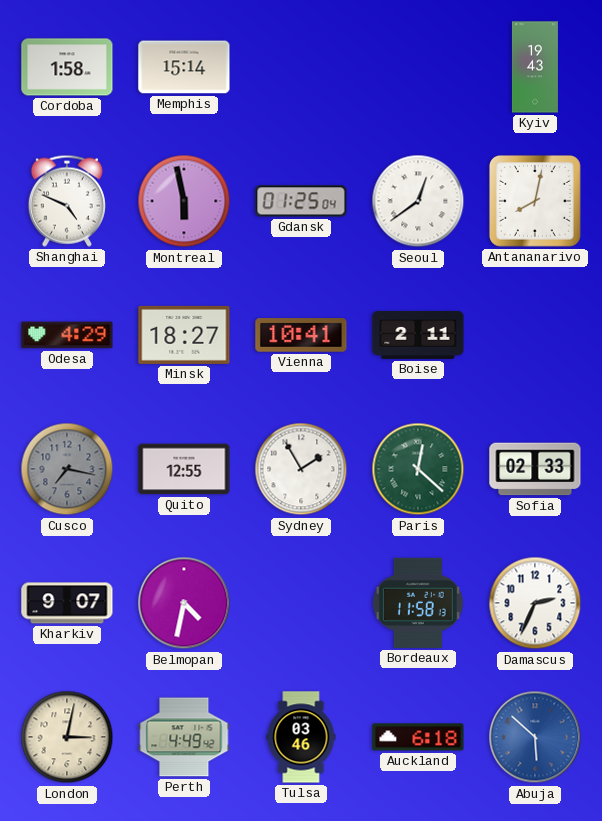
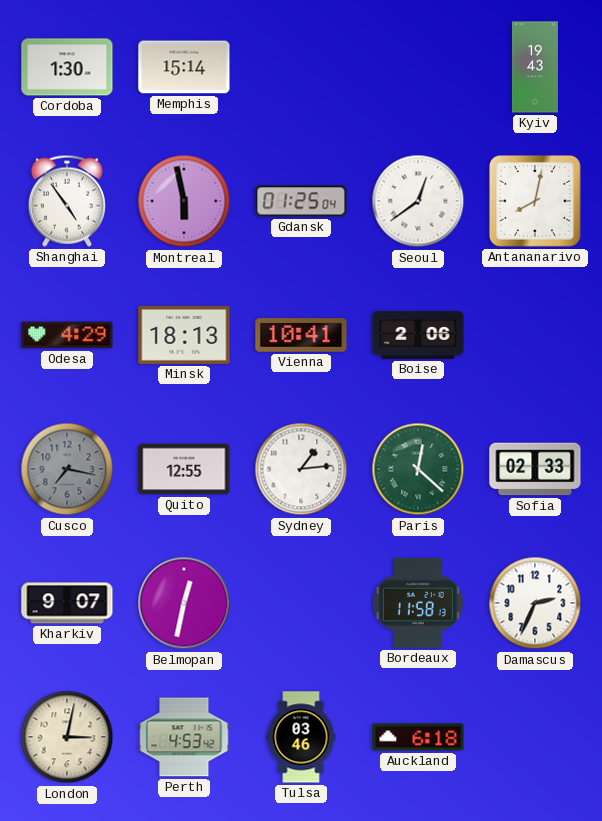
Cordoba: 1:58 -> 1:30 (67, 67)
Shanghai: 4:49 -> 4:54 (67, 201)
Minsk: 18:27 -> 18:13 (184, 335)
Boise: 2:11 -> 2:06 (418, 335)
Sydney: 1:55 -> 1:14 (301, 469)
Belmopan: 4:32 -> 12:32 (184, 603)
Perth: 4:49 -> 4:53 (184, 737)
Abuja: 5:52 -> none (535, 737)
